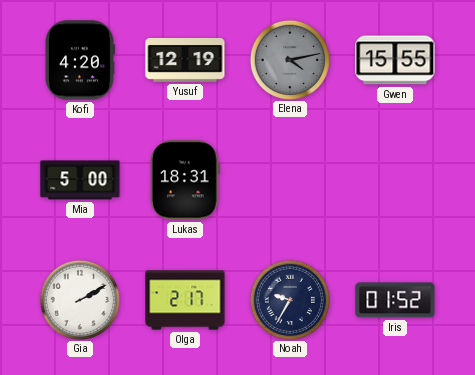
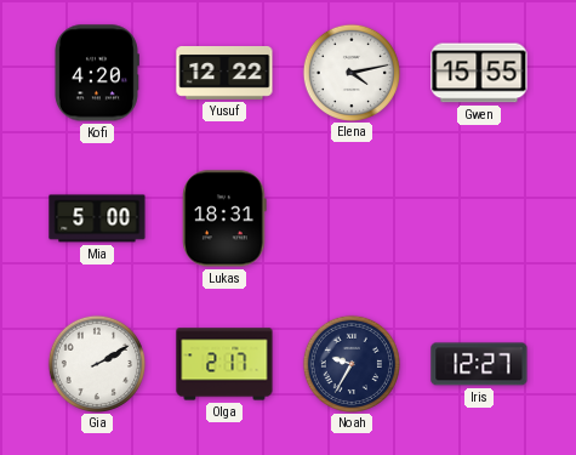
Yusuf: 12:19 -> 12:22 (224, 74)
Elena dial: grey -> white (350, 72)
Iris: 01:52 -> 12:27 (479, 364)
